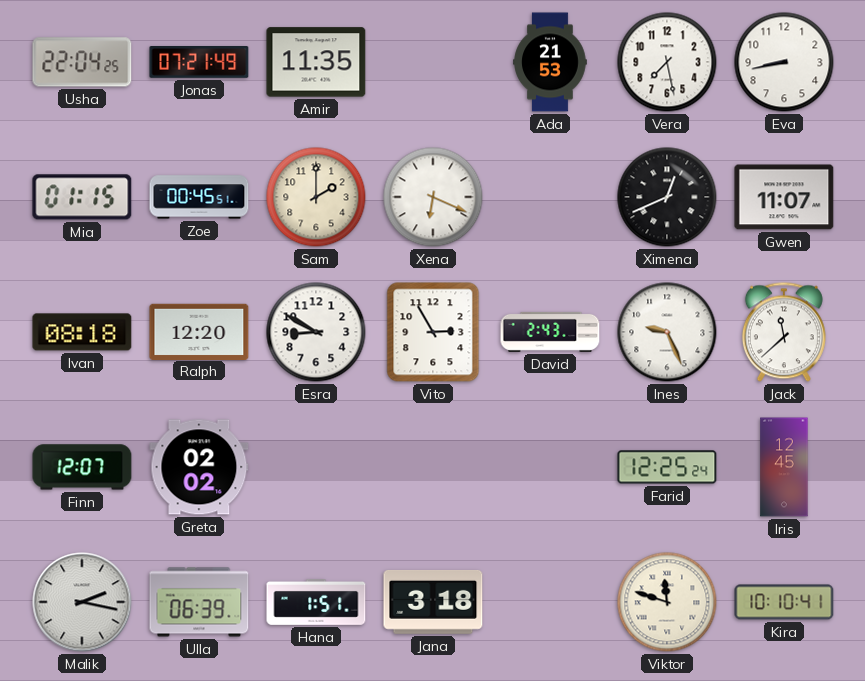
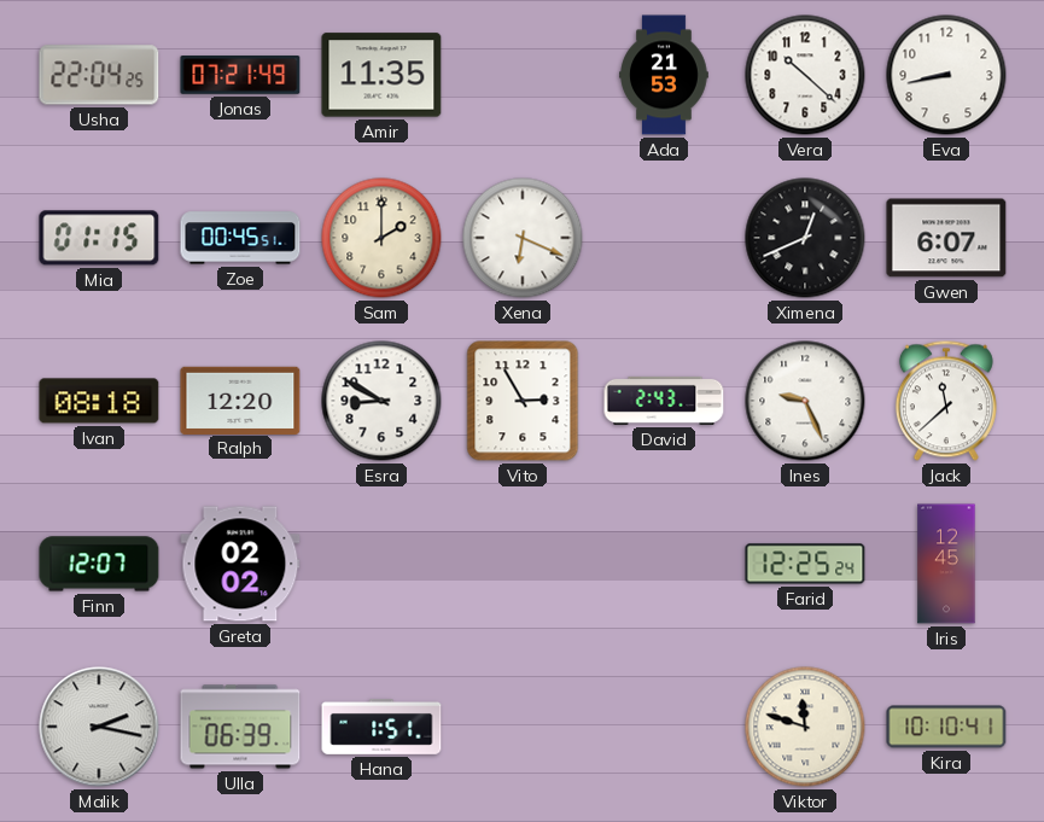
Vera: 7:28 -> 10:22 (805, 75)
Gwen: 11:07 -> 6:07 (946, 238)
Jana: 3:18 -> none (433, 602)
